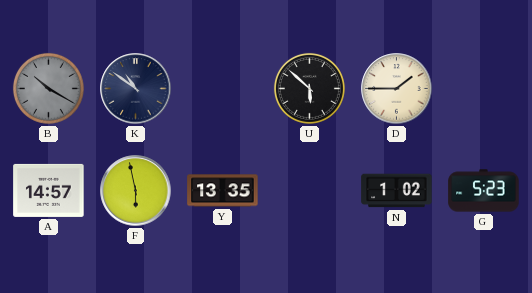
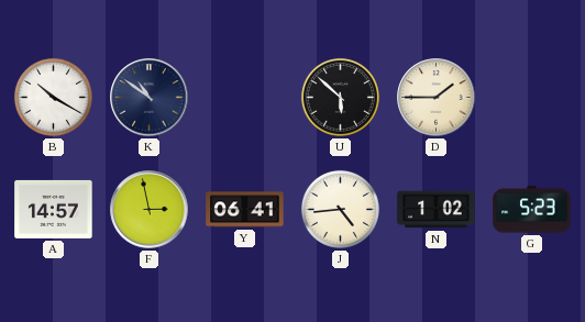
B dial: grey -> white (53, 97)
F: 5:58 -> 2:58 (150, 210)
Y: 13:35 -> 06:41 (245, 210)
J: none -> 4:44 (340, 209)
